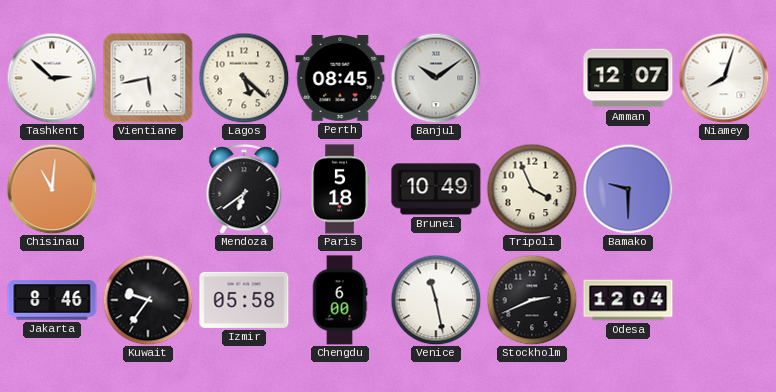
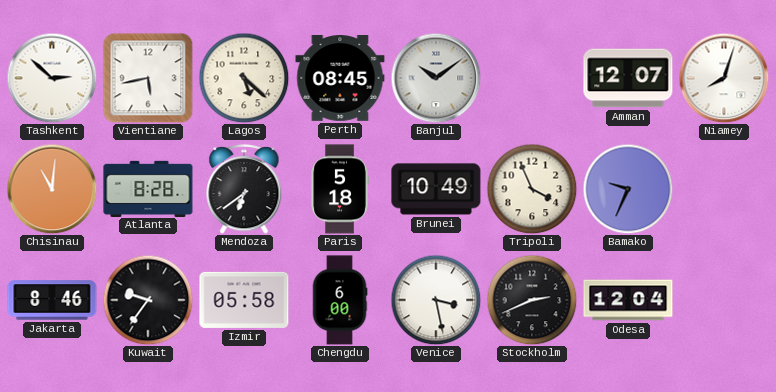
Atlanta: none -> 8:28 (148, 188)
Bamako: 9:30 -> 9:34 (628, 189)
Venice: 11:28 -> 3:28 (436, 300)
